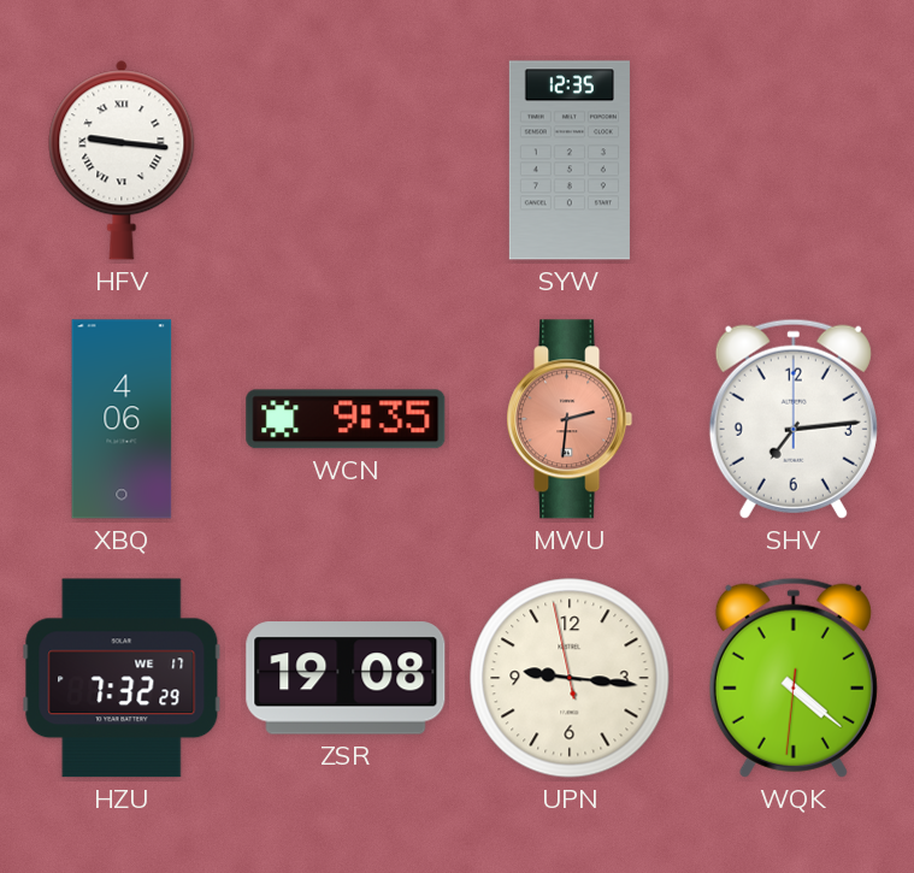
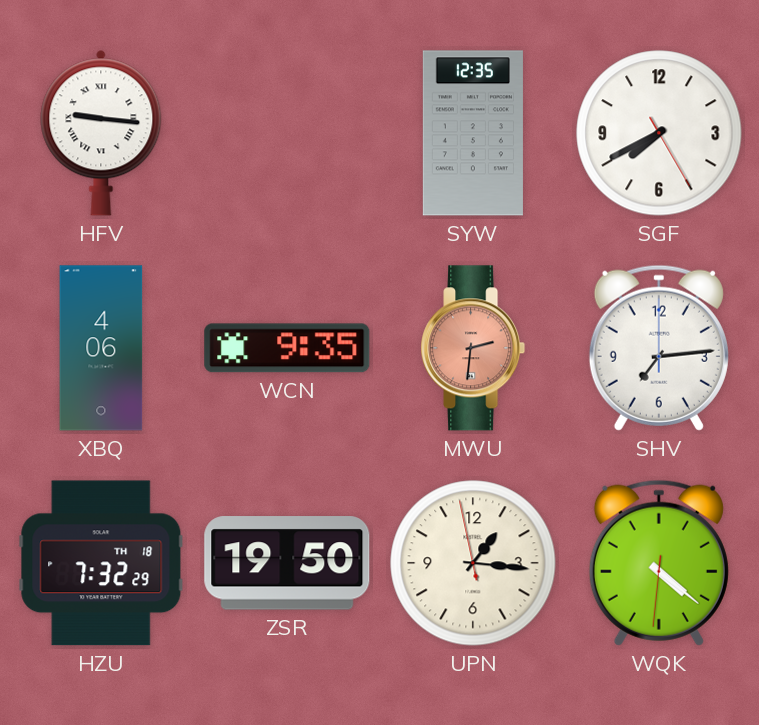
SGF: none -> 7:40 (659, 133)
HZU date: WE 17 -> TH 18 (101, 563)
ZSR: 19:08 -> 19:50 (287, 563)
UPN: 9:15 -> 1:15 (473, 563)
